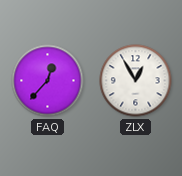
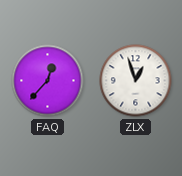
ZLX: 12:55 -> 12:57 (136, 81)
